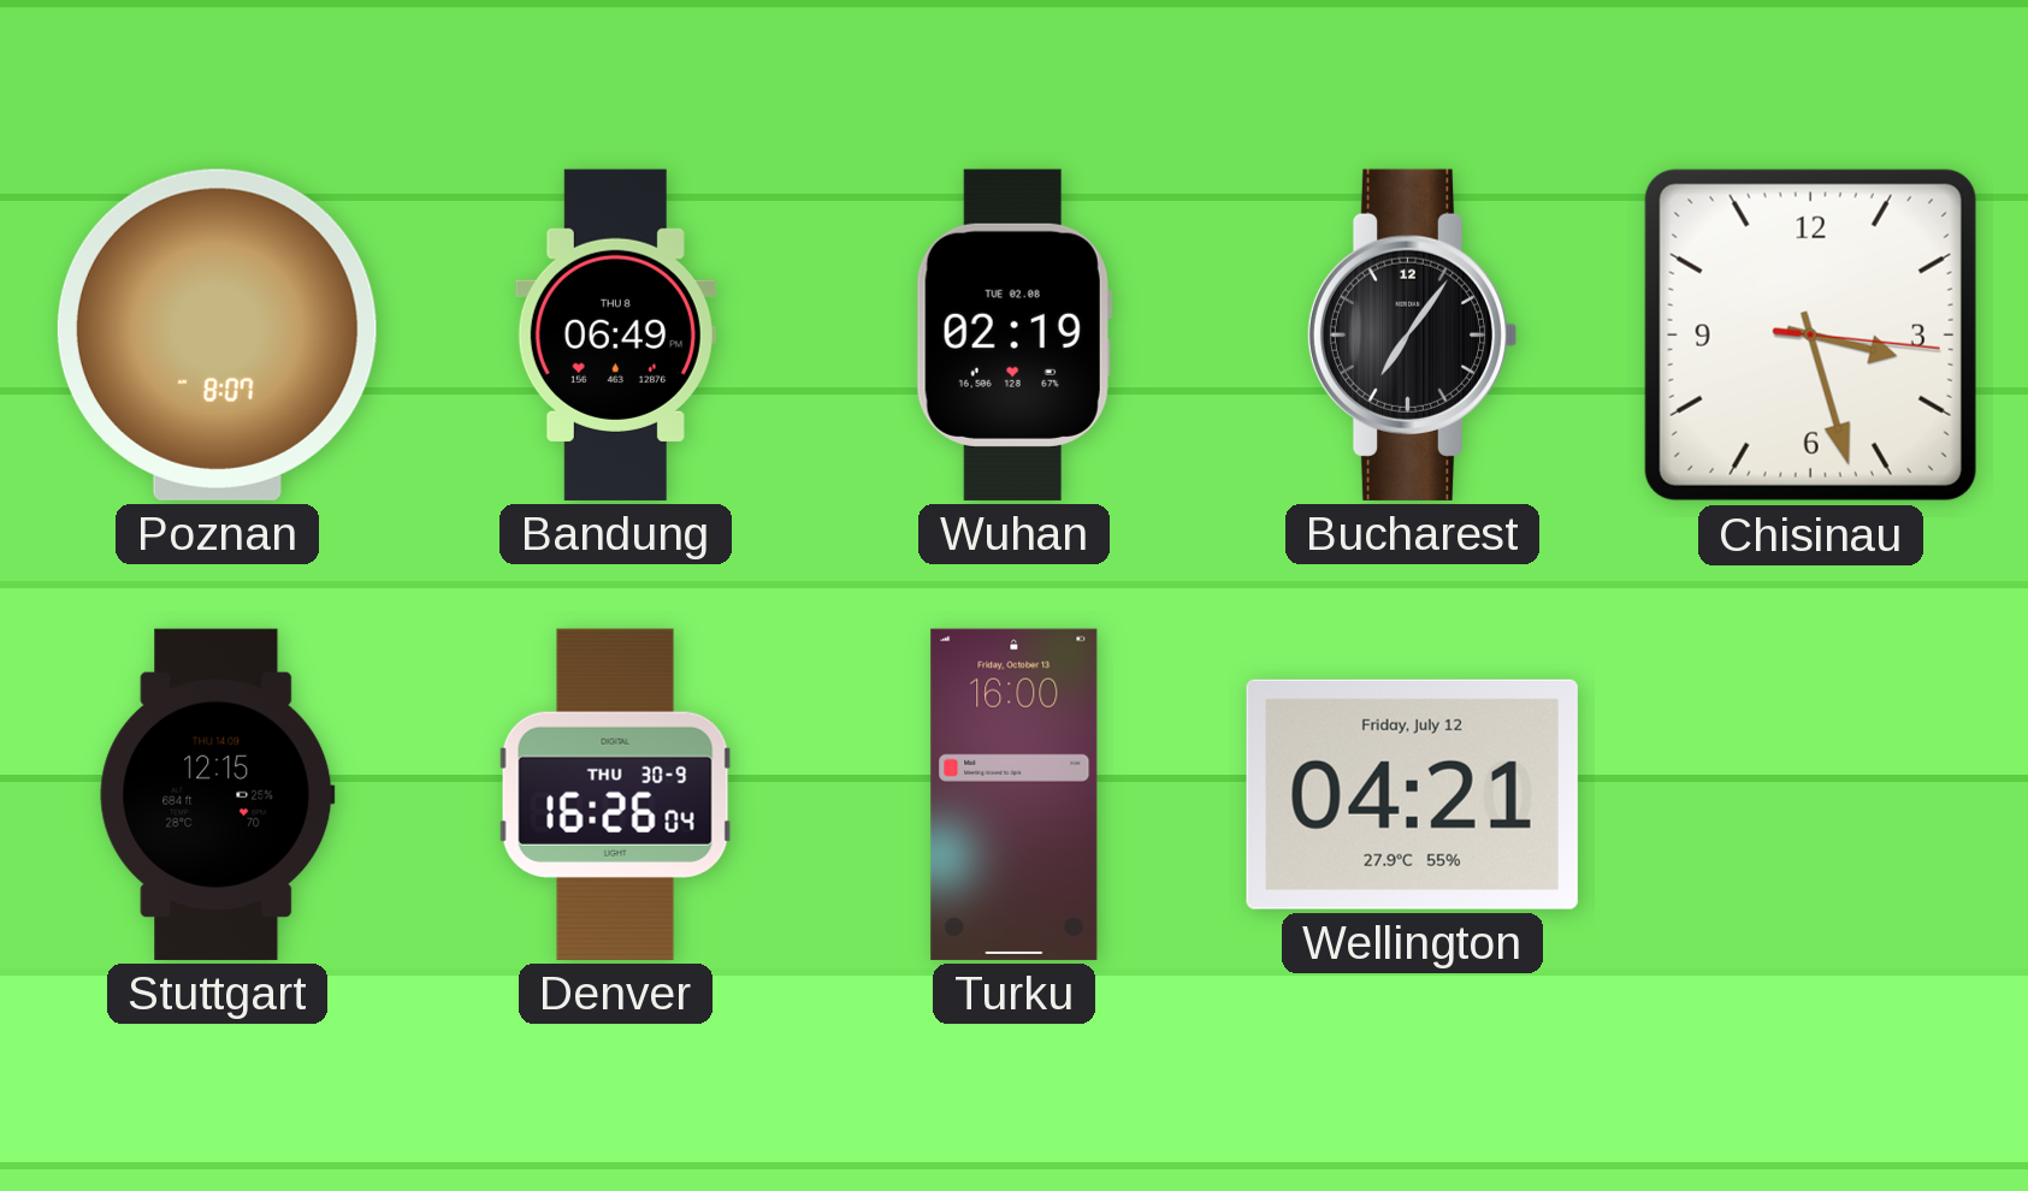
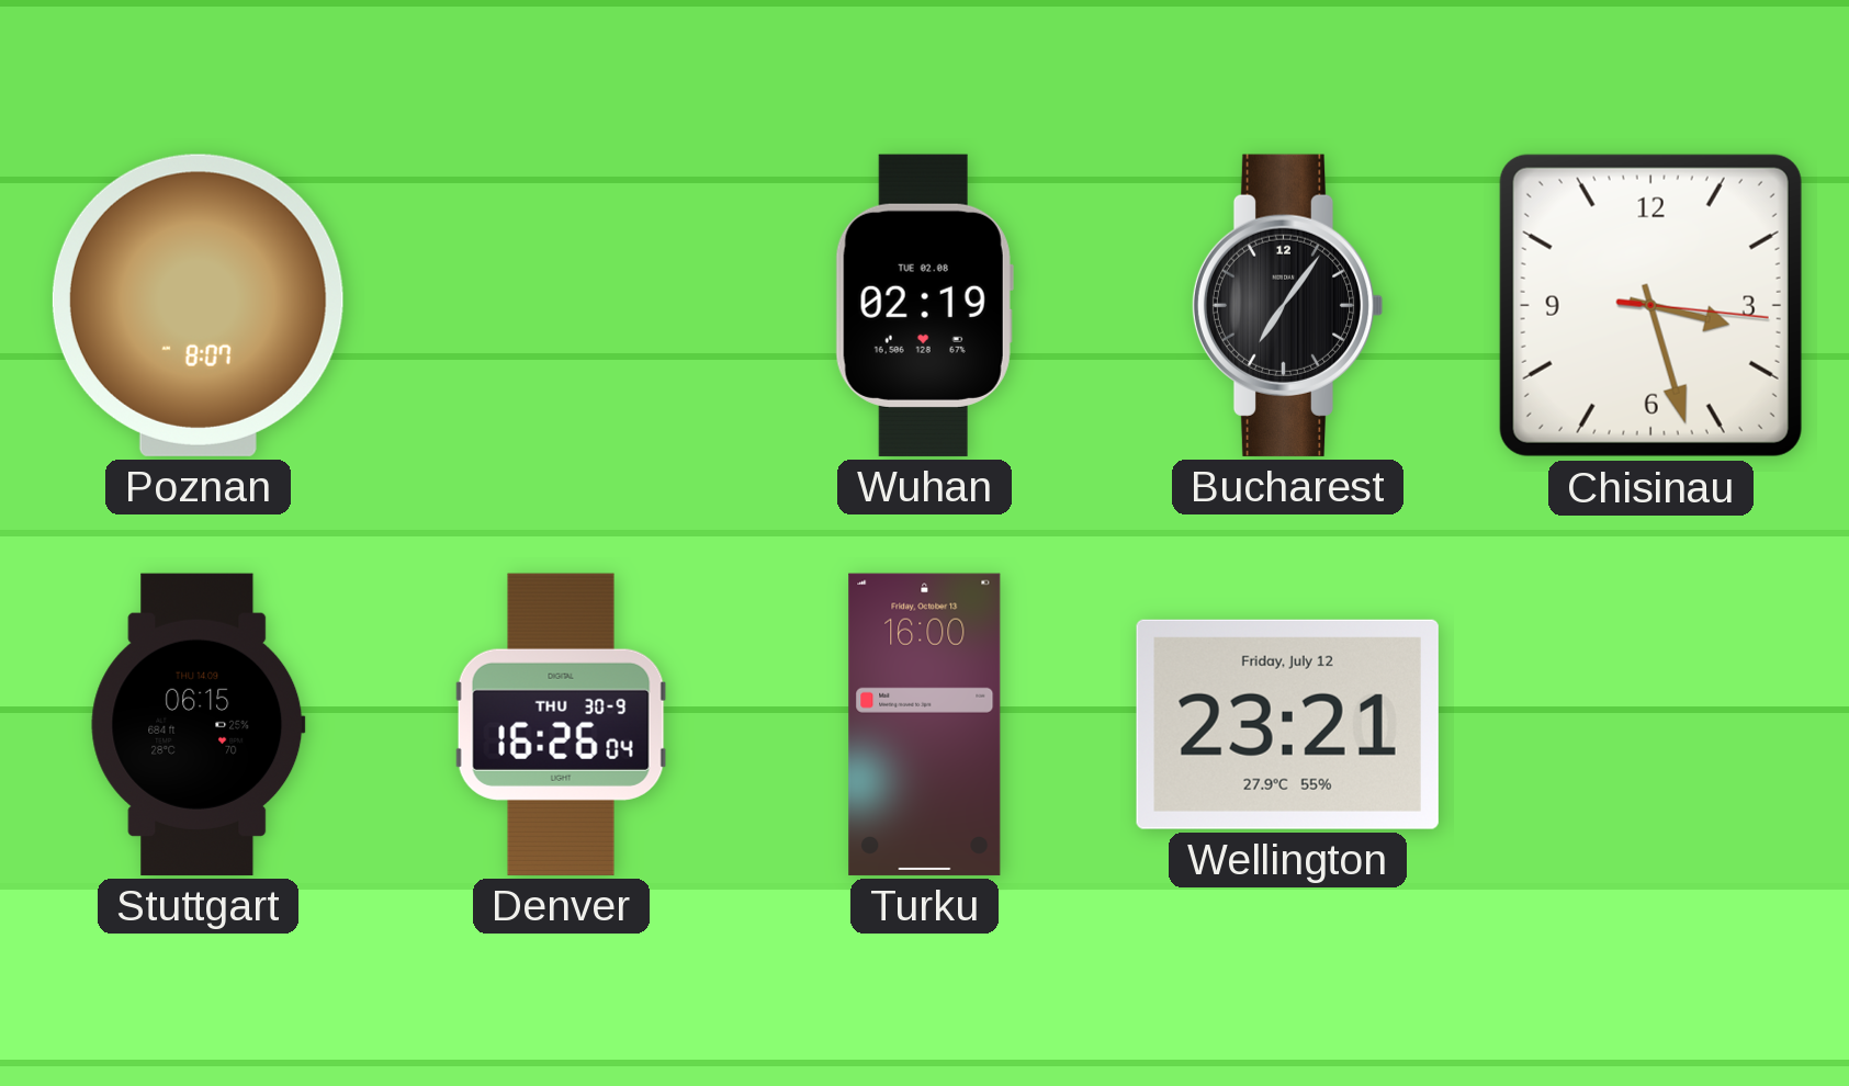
Bandung: 06:49 -> none (615, 334)
Stuttgart: 12:15 -> 06:15 (199, 724)
Wellington: 04:21 -> 23:21 (1287, 724)
